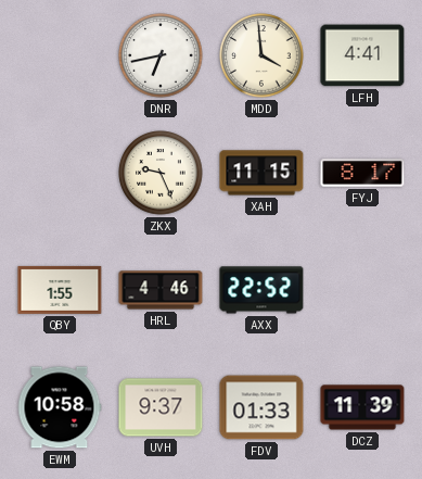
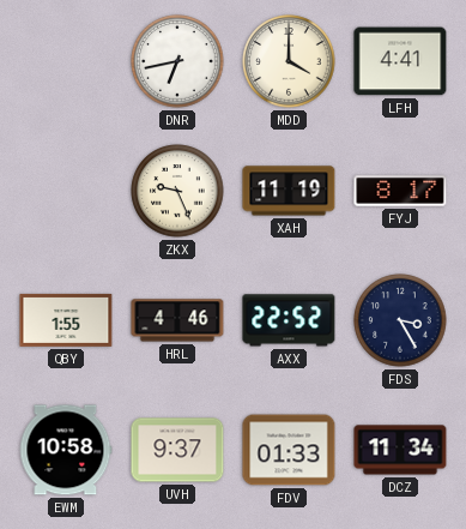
MDD: 3:59 -> 4:00 (289, 61)
XAH: 11:15 -> 11:19 (289, 191)
FDS: none -> 3:25 (400, 320)
DCZ: 11:39 -> 11:34 (400, 450)
